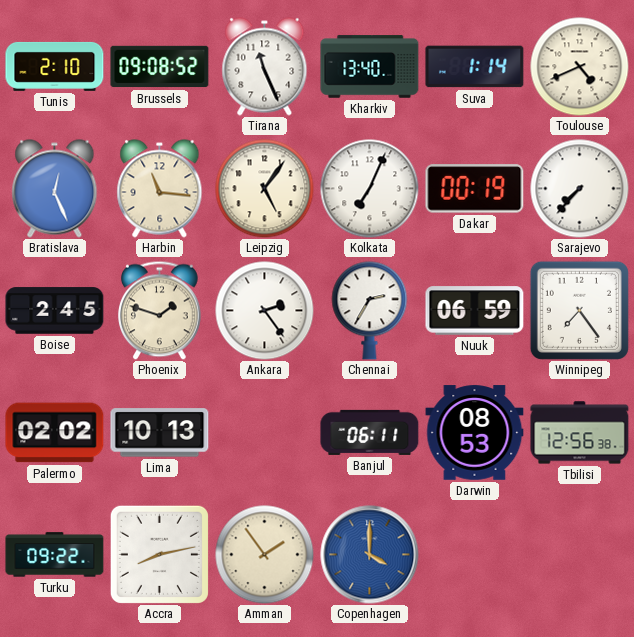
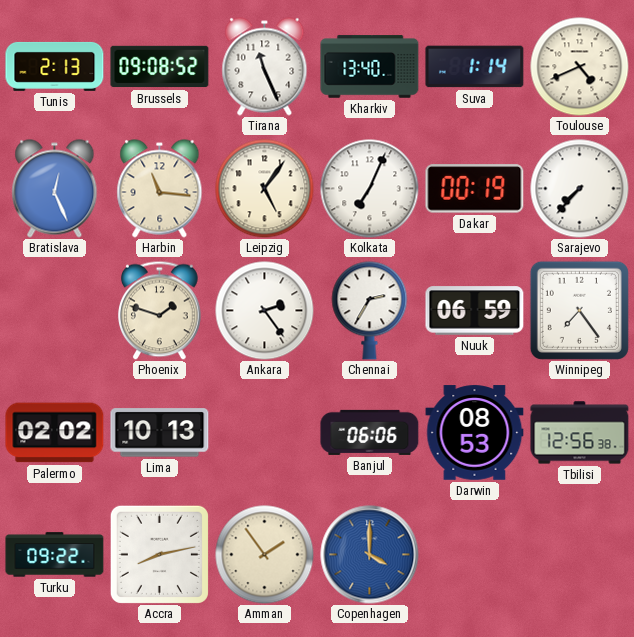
Tunis: 2:10 -> 2:13 (55, 66)
Boise: 2:45 -> none (55, 311)
Banjul: 06:11 -> 06:06 (370, 432)
